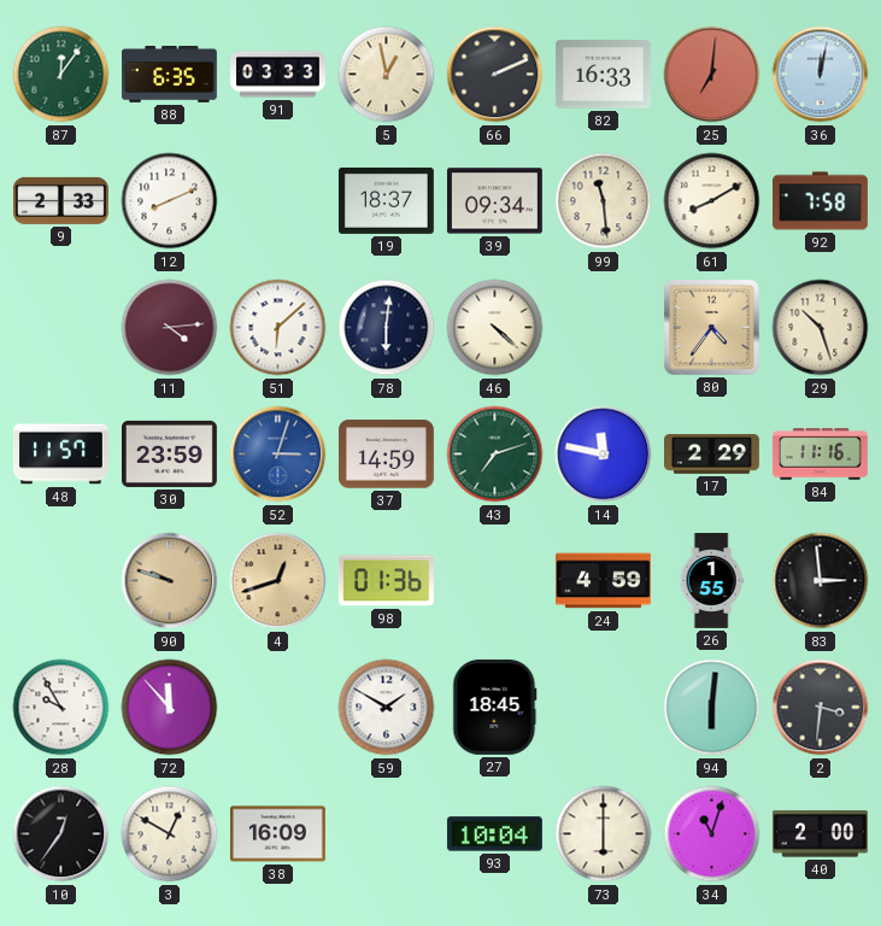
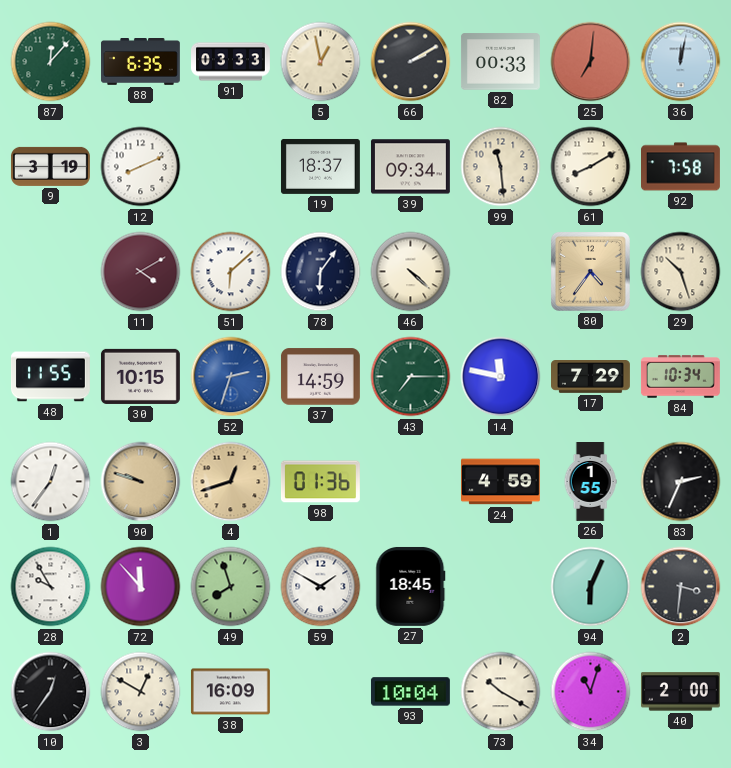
87: 12:06 -> 12:07 (51, 62)
66: 2:11 -> 2:10 (411, 62)
82: 16:33 -> 00:33 (500, 62)
9: 2:33 -> 3:19 (50, 166)
11: 4:14 -> 4:10 (141, 272)
78: 6:01 -> 6:06 (321, 272)
48: 11:57 -> 11:55 (50, 377)
30: 23:59 -> 10:15 (140, 376)
52: 3:03 -> 2:33 (231, 377)
43: 7:12 -> 7:15 (411, 377)
17: 2:29 -> 7:29 (591, 377)
84: 11:16 -> 10:34 (680, 377)
1: none -> 12:36 (51, 482)
83: 2:59 -> 2:34 (681, 482)
49: none -> 7:57 (231, 587)
94: 6:01 -> 6:04 (591, 587)
73: 6:00 -> 10:20 (501, 692)
